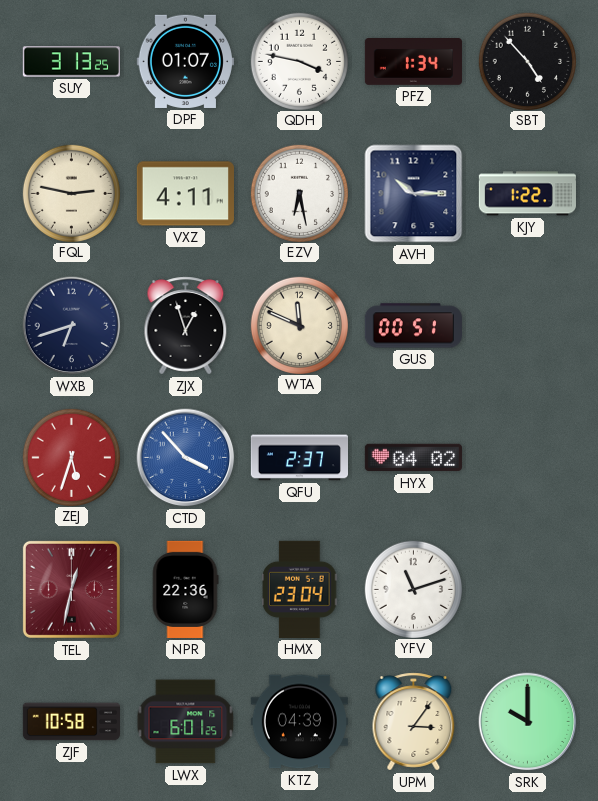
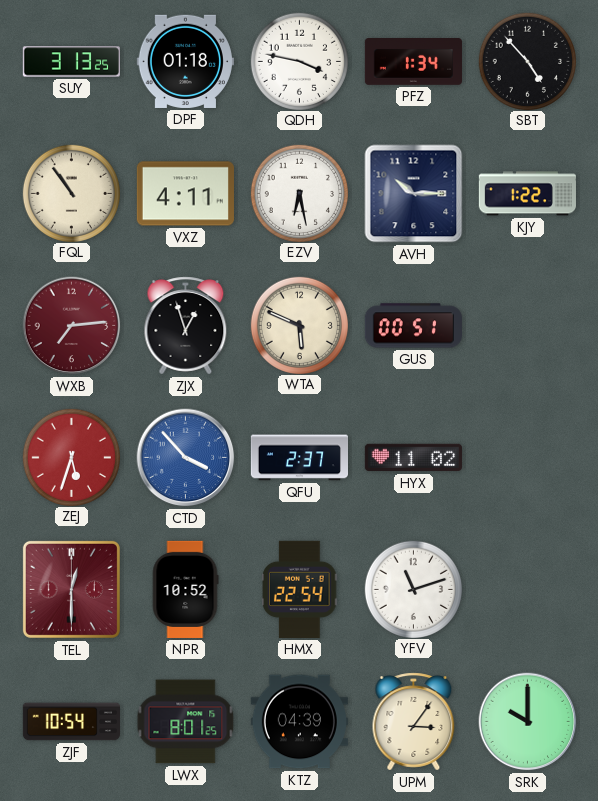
DPF: 01:07 -> 01:18 (185, 61)
FQL: 2:47 -> 10:54 (71, 193)
WXB: 6:42 -> 7:14 (72, 326)
WXB dial: navy -> burgundy (72, 326)
WTA: 11:49 -> 5:49 (299, 325)
HYX: 04:02 -> 11:02 (413, 458)
TEL: 12:32 -> 12:30 (71, 589)
NPR: 22:36 -> 10:52 (185, 589)
HMX: 23:04 -> 22:54 (300, 589)
ZJF: 10:58 -> 10:54 (71, 722)
LWX: 6:01 -> 8:01 (186, 722)
